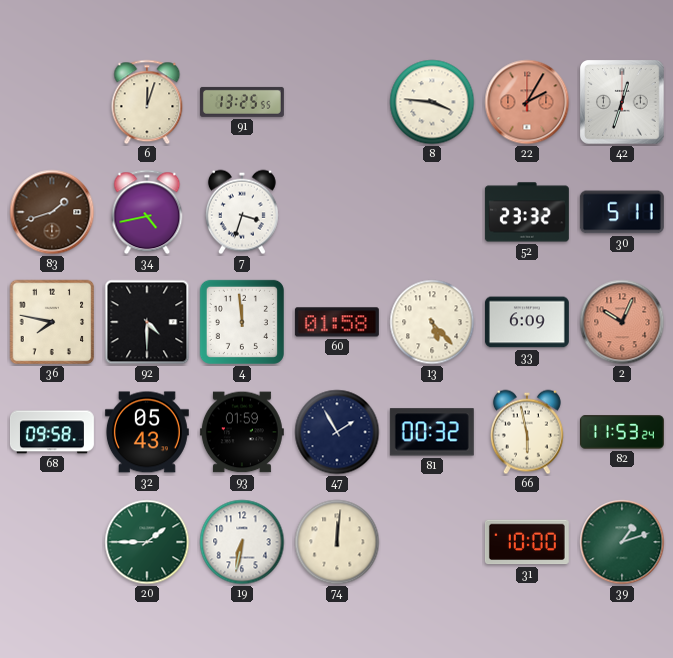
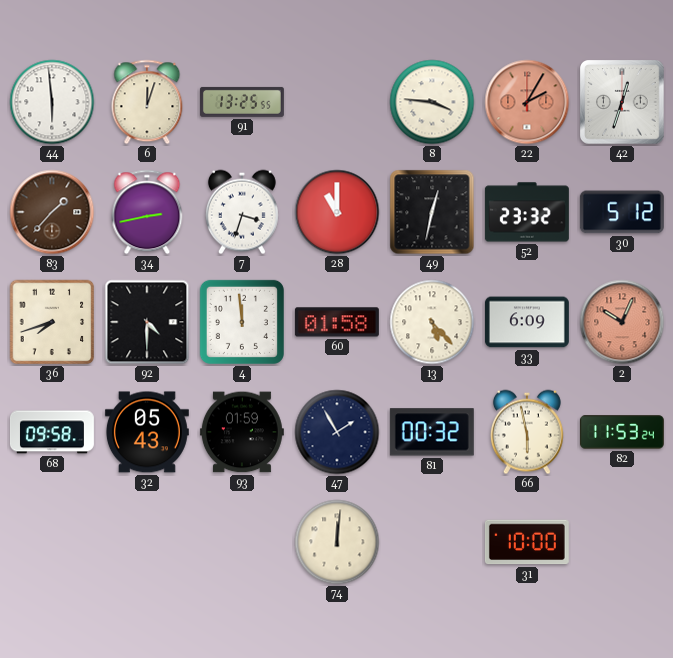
44: none -> 5:59 (52, 102)
83: 1:42 -> 1:37 (52, 212)
34: 4:43 -> 2:43 (147, 212)
28: none -> 11:00 (337, 212)
49: none -> 12:32 (432, 212)
30: 5:11 -> 5:12 (622, 212)
36: 7:47 -> 7:42 (52, 322)
20: 1:45 -> none (147, 542)
19: 6:32 -> none (242, 542)
39: 1:12 -> none (622, 542)
